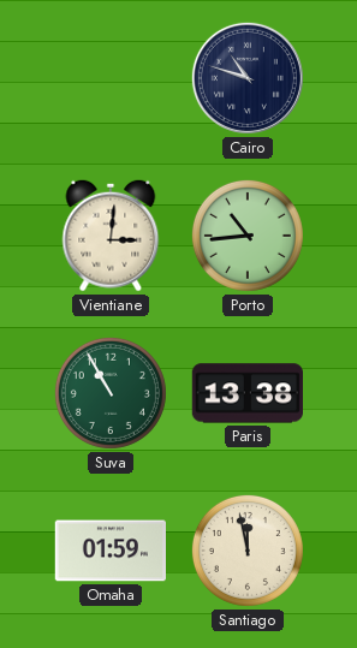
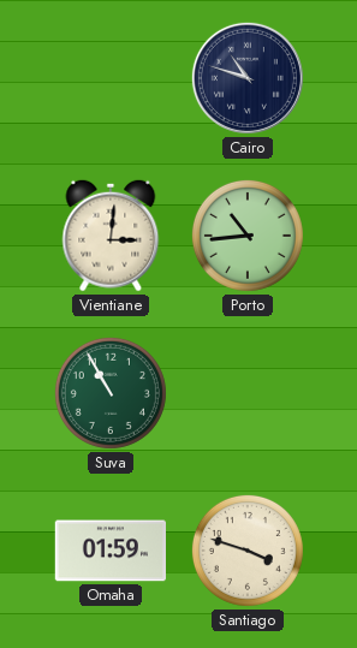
Paris: 13:38 -> none (246, 393)
Santiago: 11:58 -> 3:48 (248, 551)
